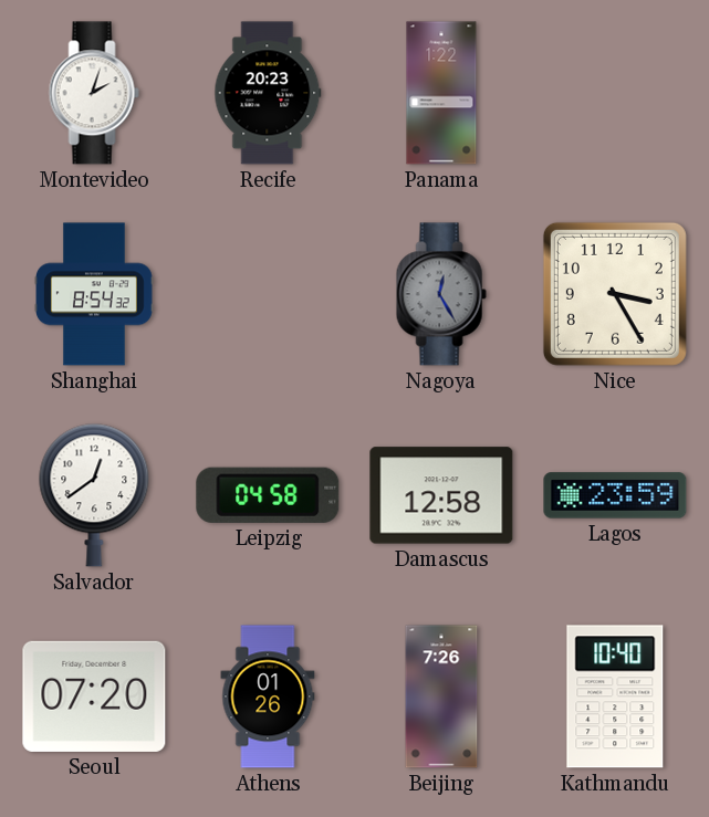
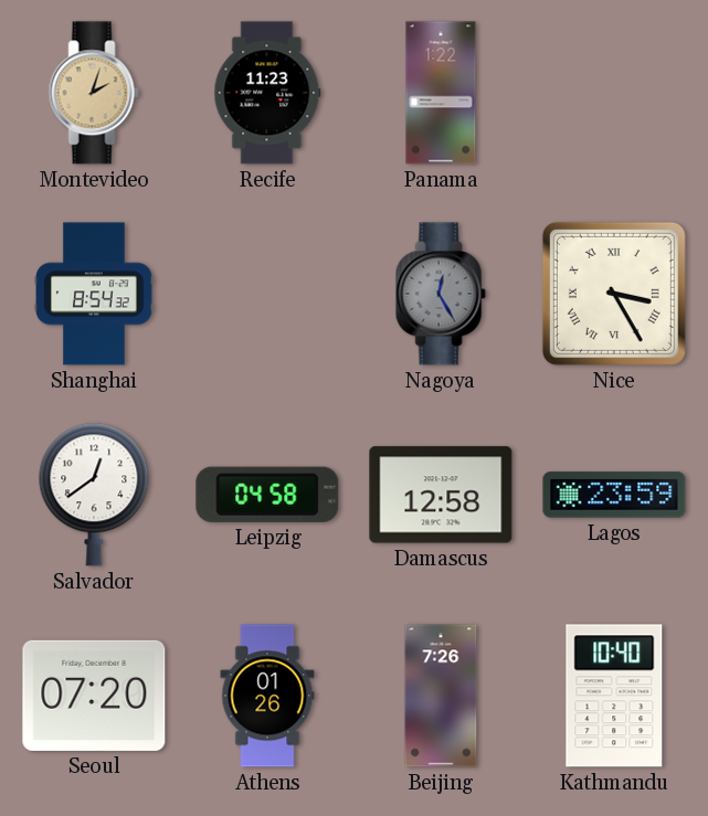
Montevideo dial: white -> champagne (94, 93)
Recife: 20:23 -> 11:23 (267, 93)
Nice numerals: Arabic -> Roman (614, 294)
